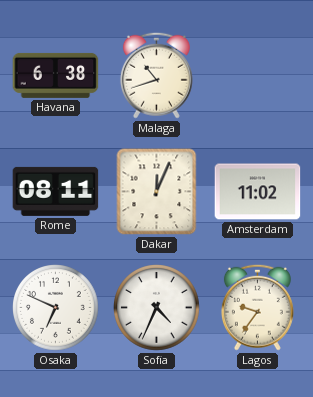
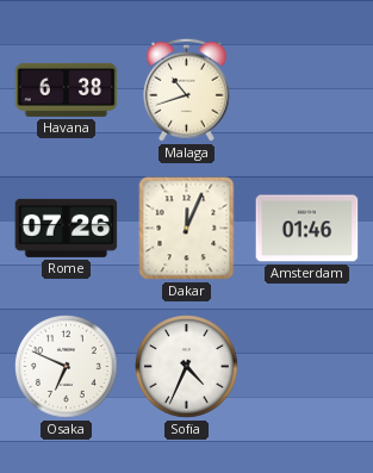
Rome: 08:11 -> 07:26 (67, 228)
Amsterdam: 11:02 -> 01:46 (307, 229)
Lagos: 9:36 -> none (257, 307)
